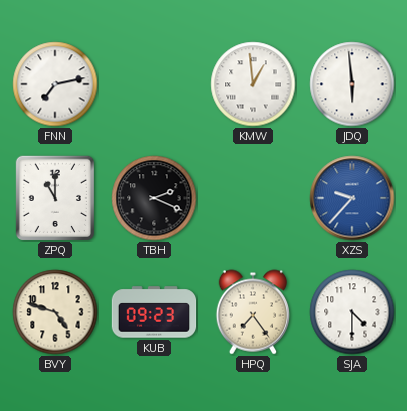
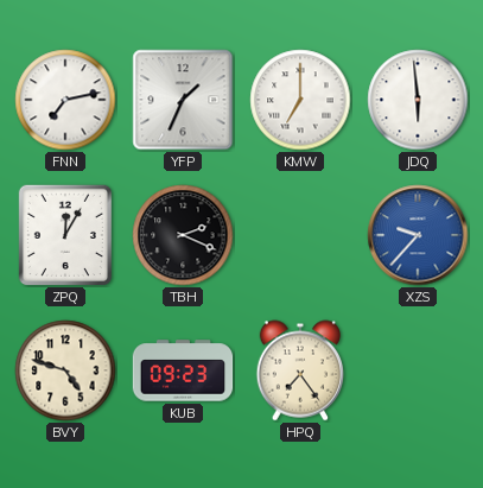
YFP: none -> 1:34 (183, 100)
KMW: 12:59 -> 7:00 (300, 100)
ZPQ: 11:00 -> 12:05 (65, 235)
SJA: 4:30 -> none (352, 312)
